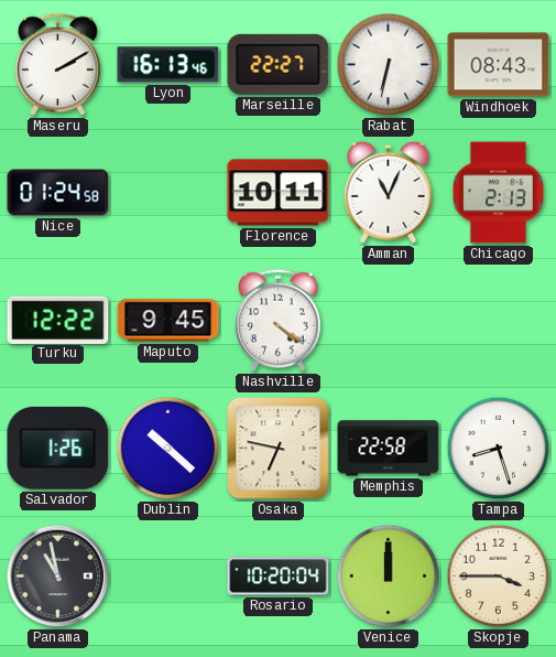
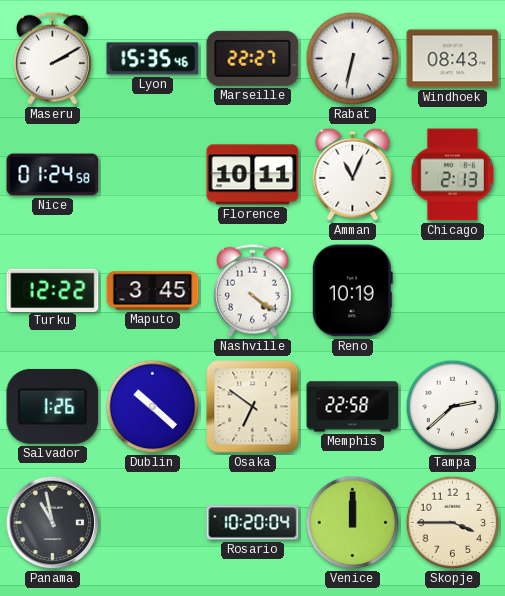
Lyon: 16:13 -> 15:35 (153, 59)
Maputo: 9:45 -> 3:45 (153, 291)
Reno: none -> 10:19 (352, 291)
Osaka: 6:47 -> 6:51 (253, 407)
Tampa: 8:27 -> 2:38 (453, 407)
